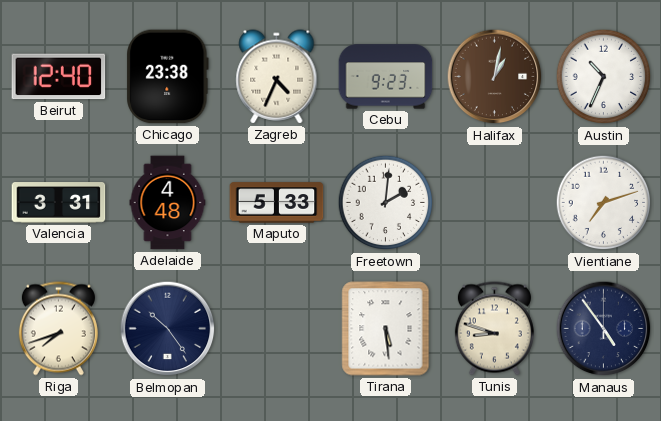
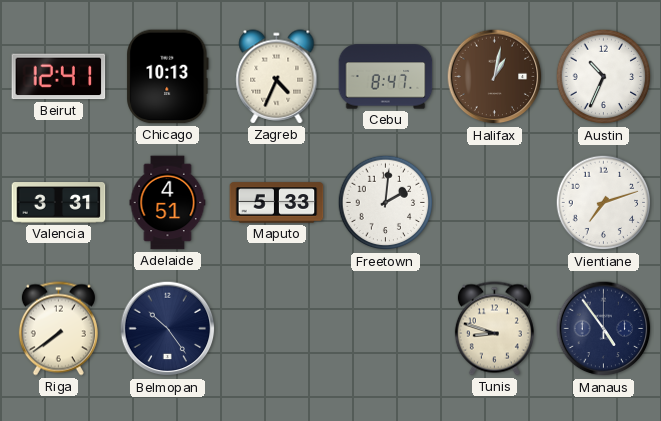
Beirut: 12:40 -> 12:41 (59, 77)
Chicago: 23:38 -> 10:13 (168, 77)
Cebu: 9:23 -> 8:47 (386, 77)
Adelaide: 4:48 -> 4:51 (168, 203)
Riga: 7:42 -> 7:39 (58, 329)
Tirana: 5:29 -> none (386, 329)
